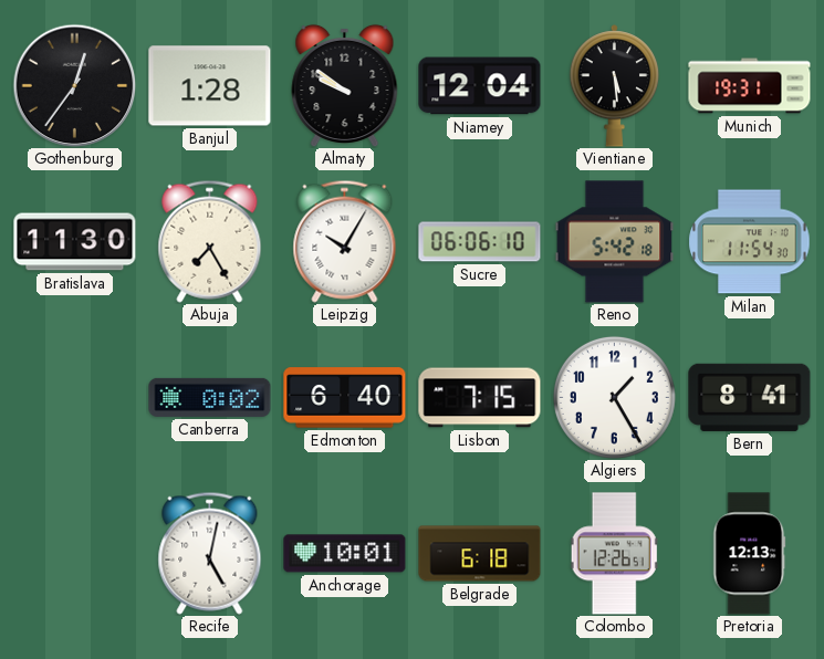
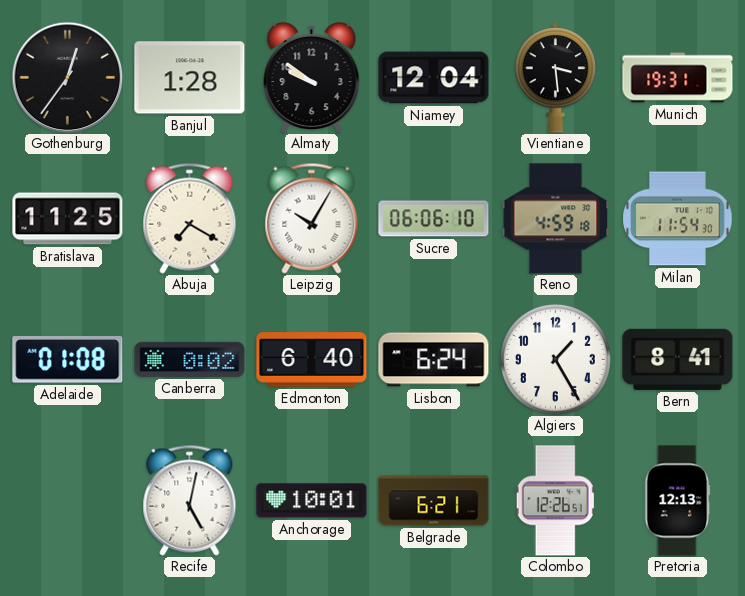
Vientiane: 5:29 -> 3:29 (556, 78)
Bratislava: 11:30 -> 11:25 (68, 219)
Abuja: 7:25 -> 7:20 (190, 218)
Reno: 5:42 -> 4:59 (556, 219)
Adelaide: none -> 01:08 (68, 360)
Lisbon: 7:15 -> 6:24 (434, 360)
Belgrade: 6:18 -> 6:21 (434, 501)
